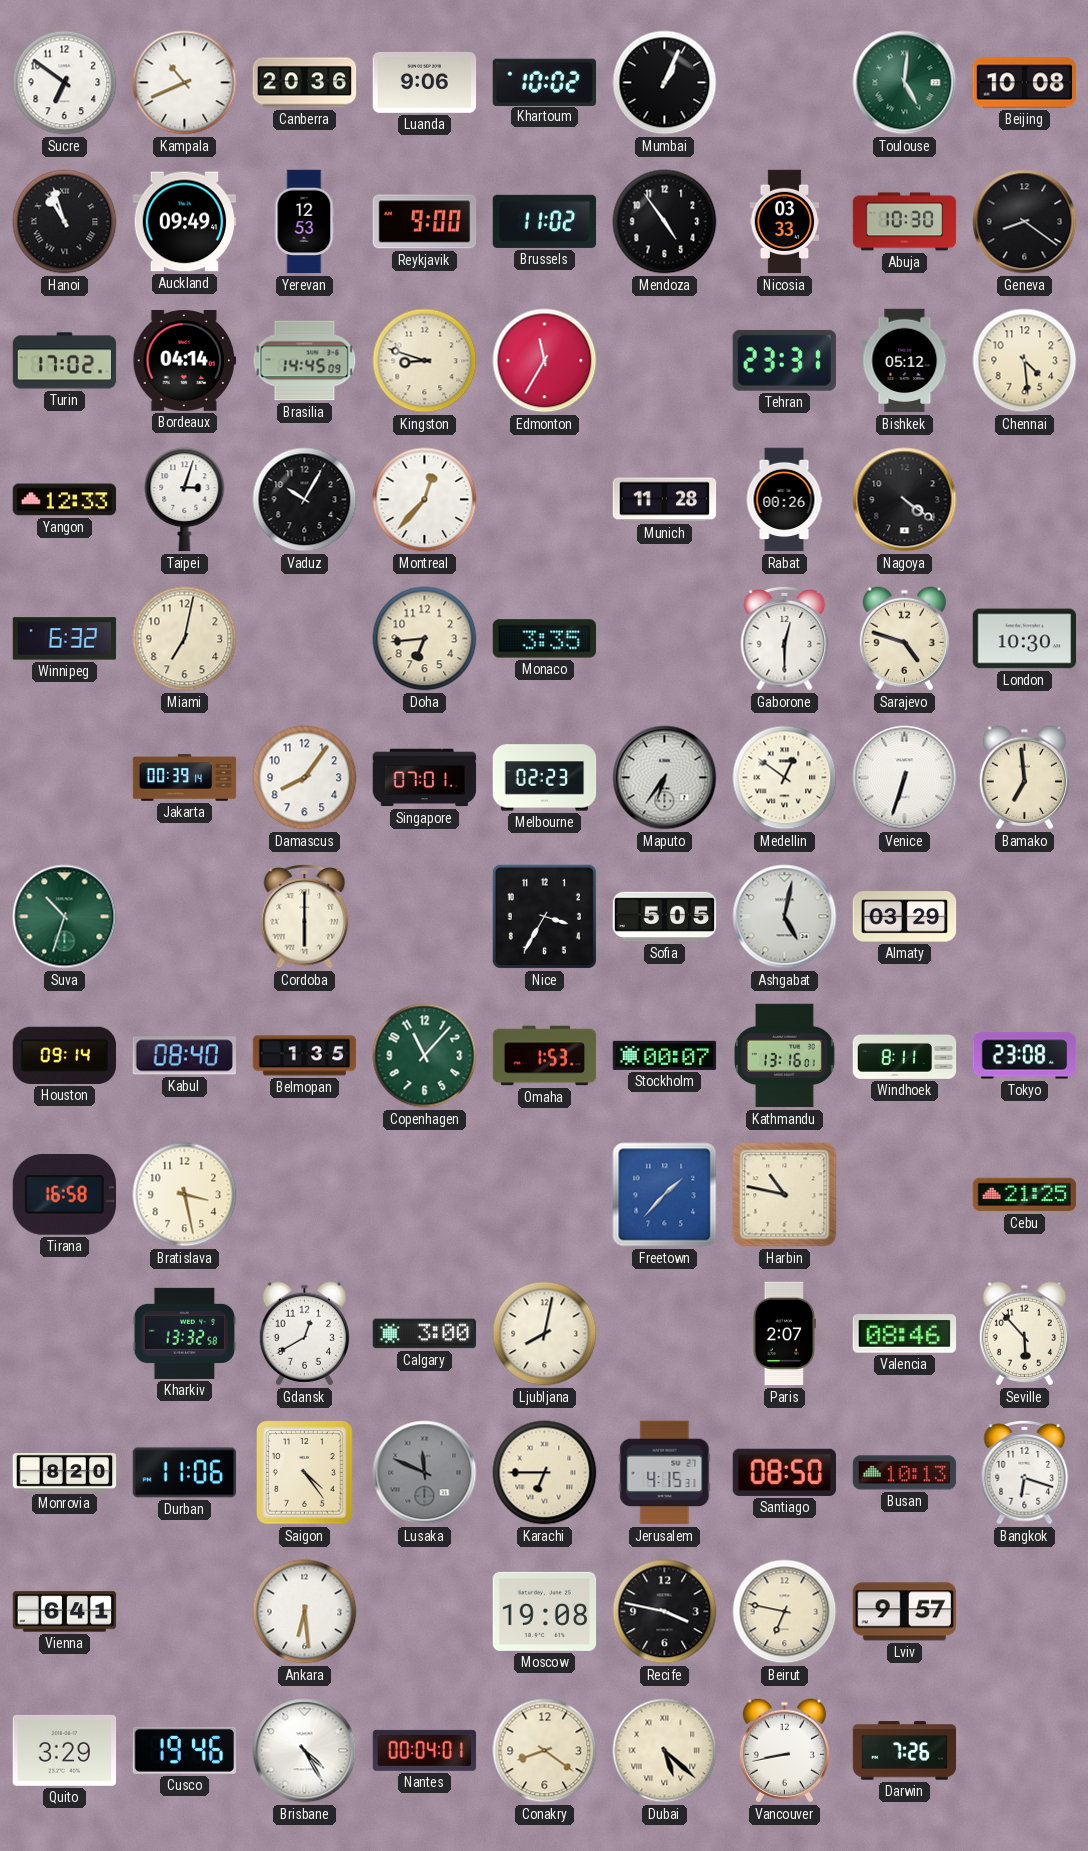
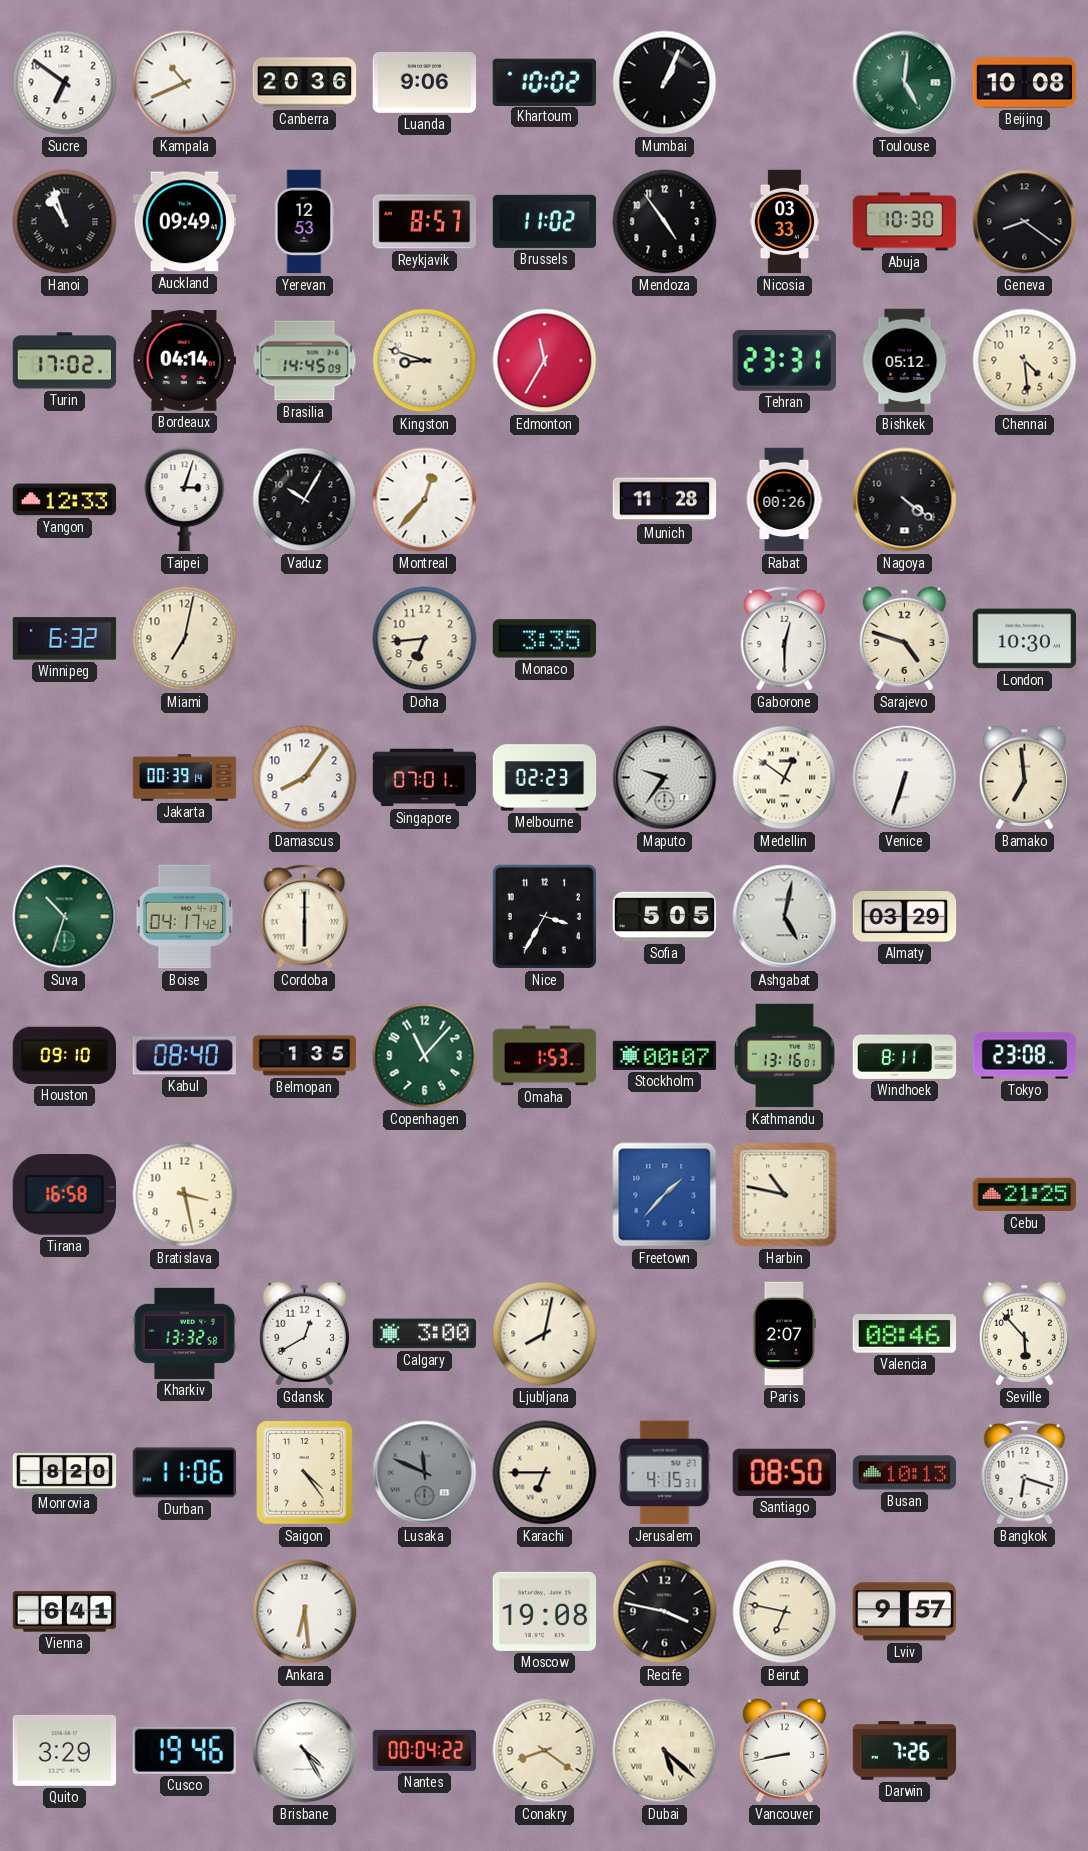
Reykjavik: 9:00 -> 8:57 (425, 222)
Maputo: 6:36 -> 9:36 (665, 778)
Boise: none -> 04:17 (185, 917)
Houston: 09:14 -> 09:10 (64, 1055)
Nantes: 00:04:01 -> 00:04:22 (425, 1750)
